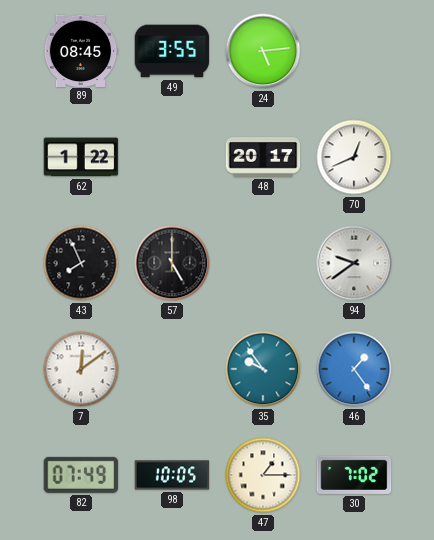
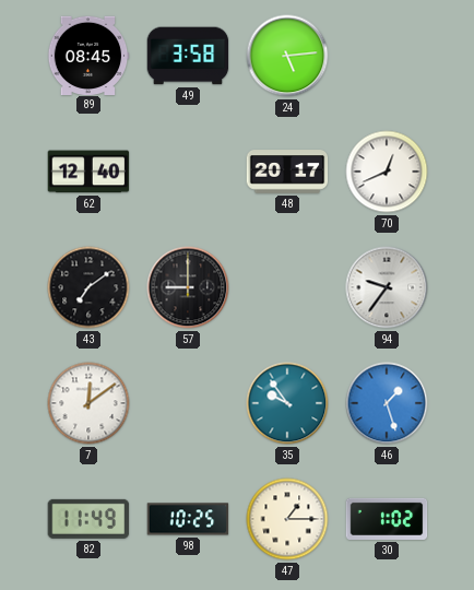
49: 3:55 -> 3:58 (188, 56)
62: 1:22 -> 12:40 (88, 172)
43: 7:56 -> 7:09 (88, 287)
57: 5:00 -> 9:00 (188, 287)
94: 9:39 -> 9:36 (387, 287)
46: 1:24 -> 1:27 (387, 403)
82: 07:49 -> 11:49 (88, 519)
98: 10:05 -> 10:25 (188, 519)
30: 7:02 -> 1:02 (387, 519)
